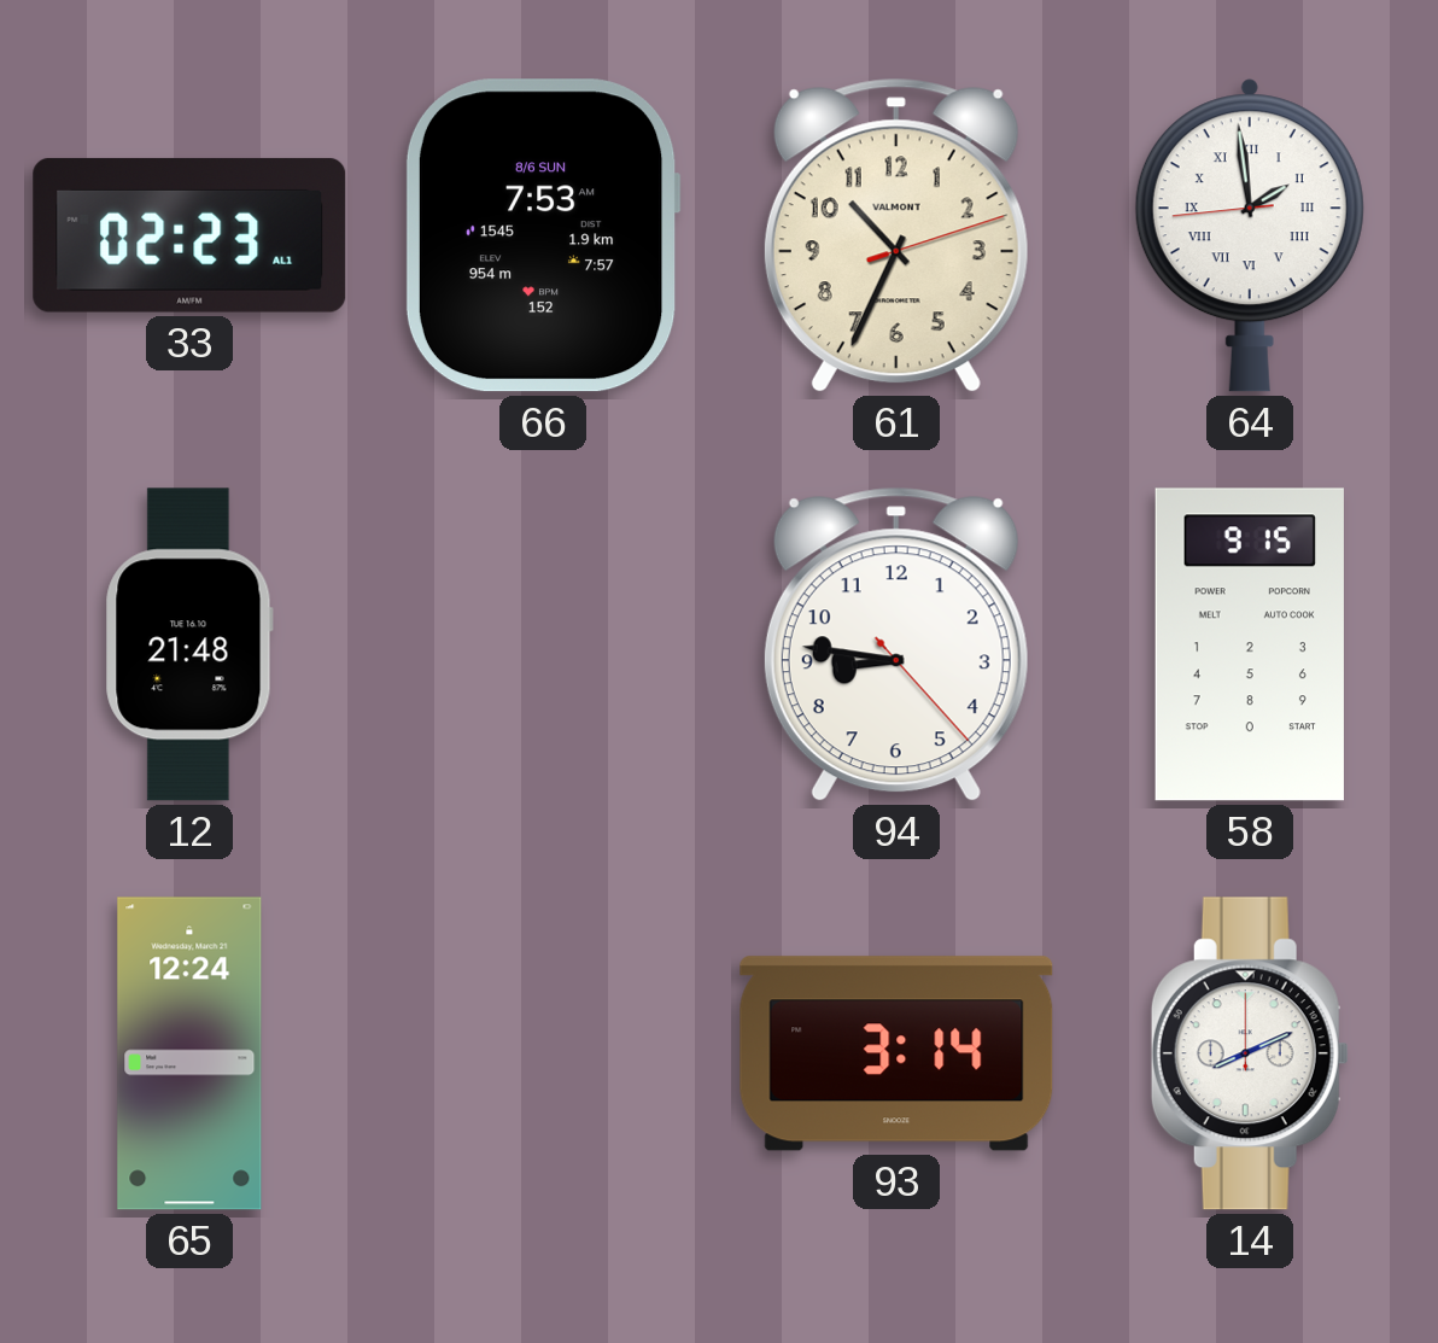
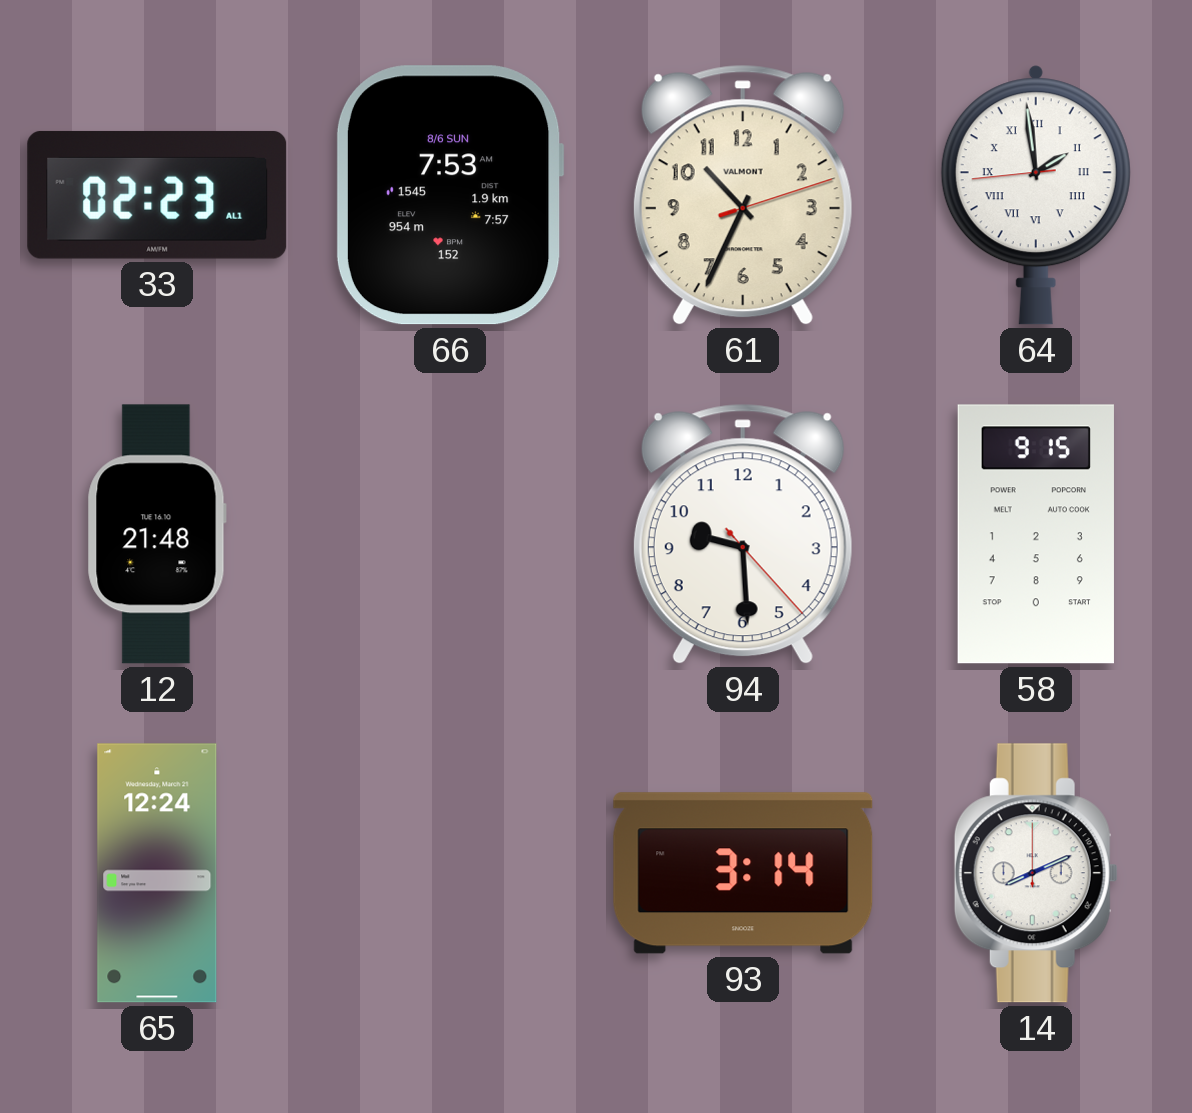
94: 8:46 -> 9:29 (743, 534)
